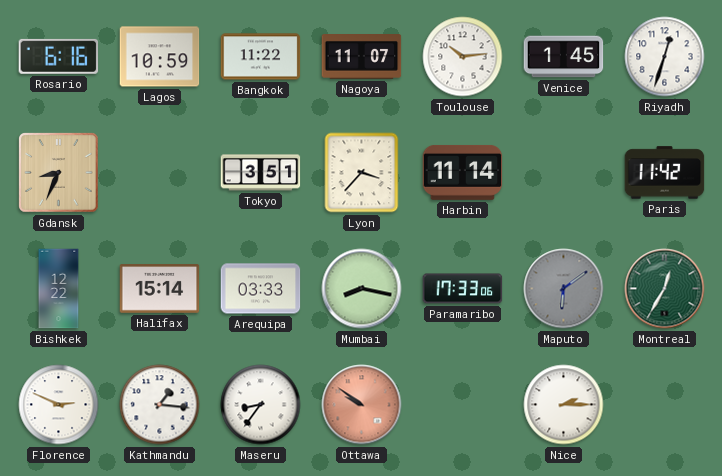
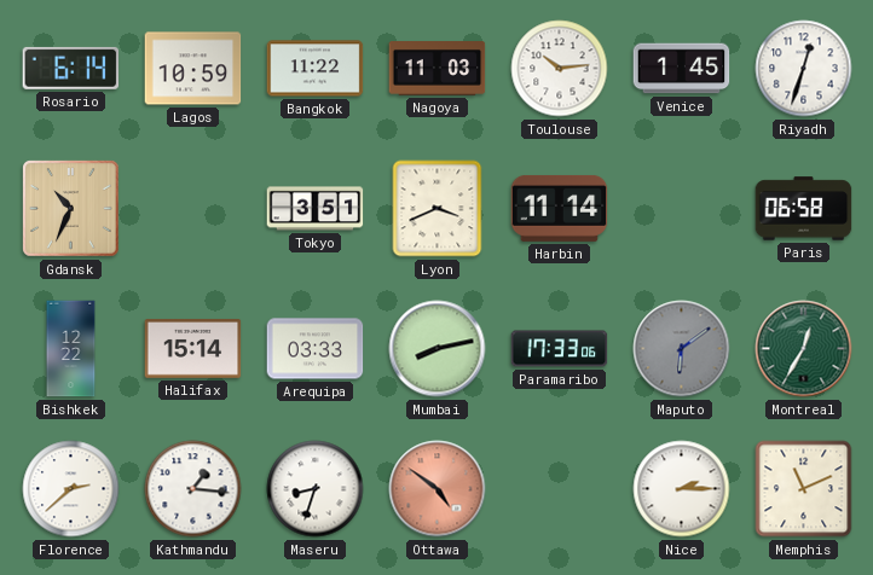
Rosario: 6:16 -> 6:14 (71, 68)
Nagoya: 11:07 -> 11:03 (438, 69)
Gdansk: 8:34 -> 10:34 (71, 209)
Lyon: 3:37 -> 3:41 (438, 209)
Paris: 11:42 -> 06:58 (804, 209)
Mumbai: 8:17 -> 8:13 (438, 349)
Florence: 2:49 -> 2:38 (71, 489)
Maseru: 8:36 -> 8:33 (316, 489)
Ottawa: 9:51 -> 4:51 (438, 489)
Memphis: none -> 11:11 (804, 489)
